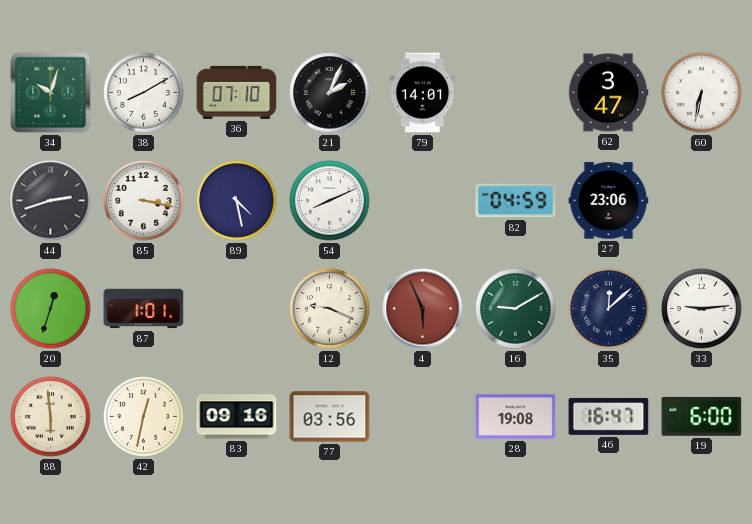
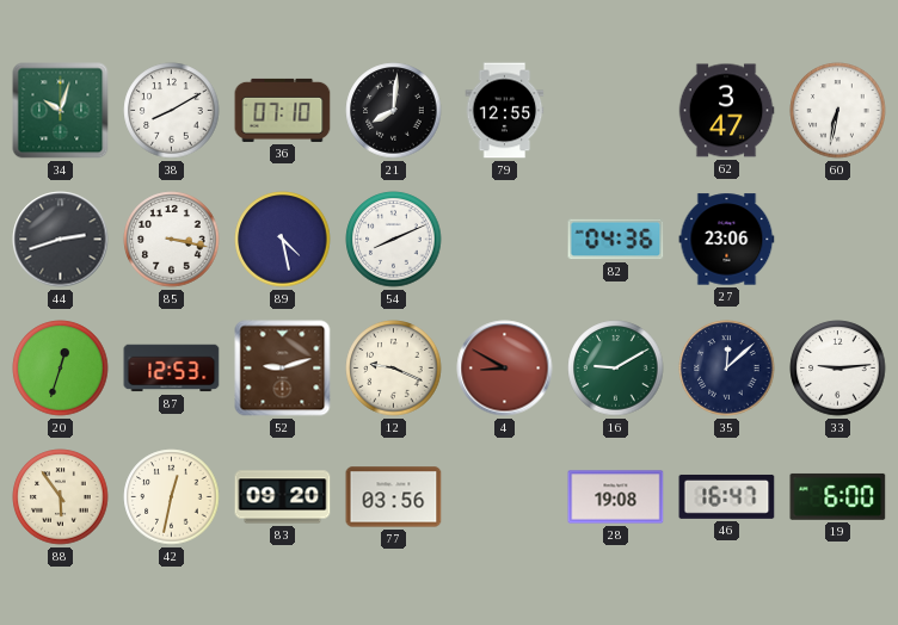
21: 2:04 -> 8:01 (394, 111)
79: 14:01 -> 12:55 (505, 111)
82: 04:59 -> 04:36 (616, 240)
87: 1:01 -> 12:53 (172, 369)
52: none -> 9:12 (283, 369)
4: 5:56 -> 8:50 (505, 369)
88: 5:59 -> 5:54 (61, 497)
83: 09:16 -> 09:20 (283, 497)
